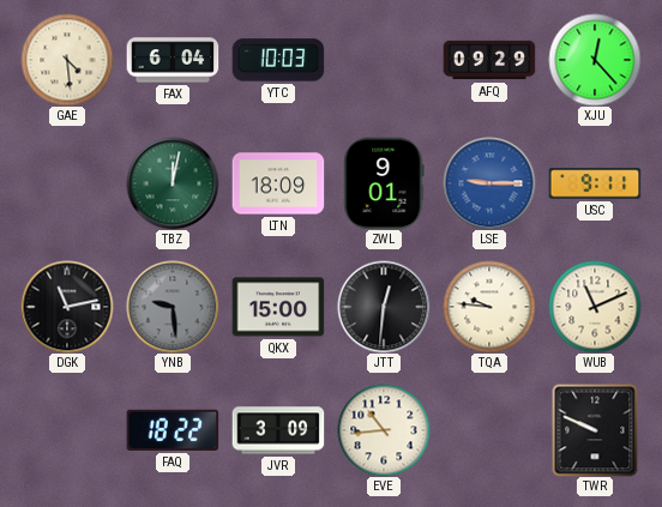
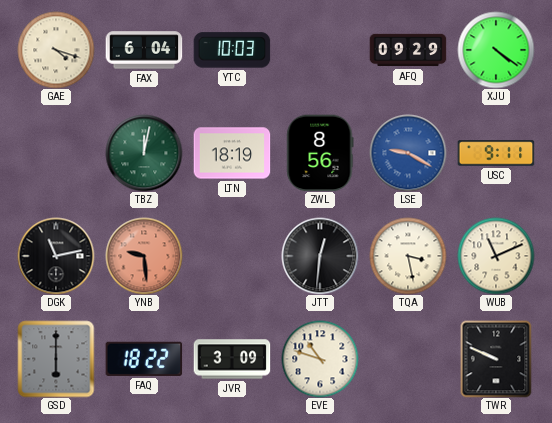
GAE: 4:29 -> 4:18 (56, 50)
XJU: 12:23 -> 4:21 (496, 50)
LTN: 18:09 -> 18:19 (232, 153)
ZWL: 9:01 -> 8:56 (320, 153)
LSE: 9:15 -> 9:20 (408, 153)
YNB dial: grey -> salmon (144, 256)
QKX: 15:00 -> none (278, 307)
TQA: 9:46 -> 3:28 (408, 256)
GSD: none -> 6:00 (56, 359)
EVE: 10:44 -> 10:48 (320, 359)
